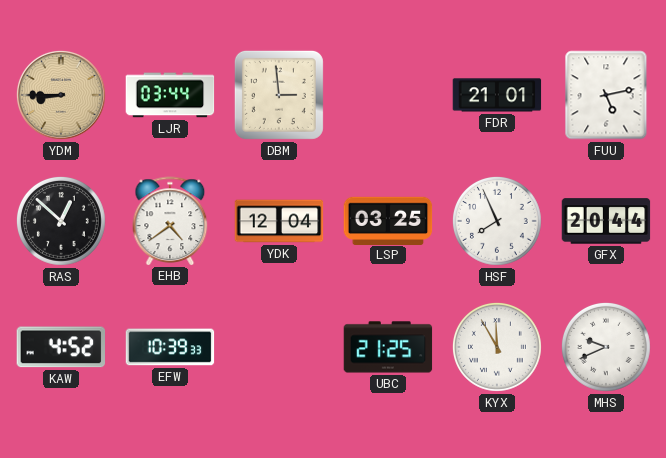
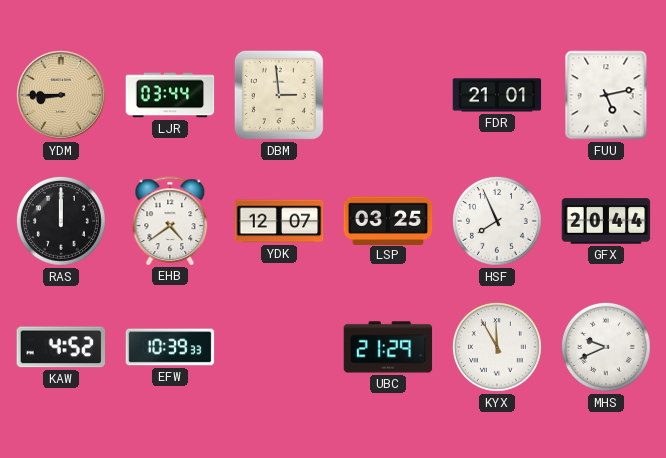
RAS: 12:52 -> 12:00 (61, 221)
YDK: 12:04 -> 12:07 (279, 221)
UBC: 21:25 -> 21:29 (388, 347)
